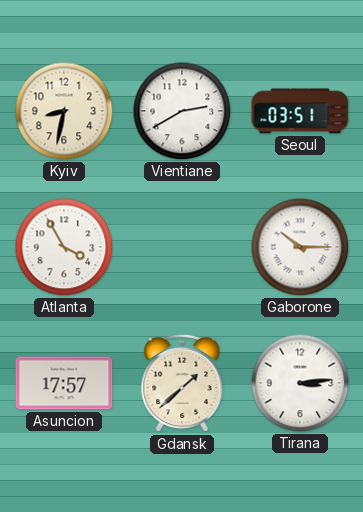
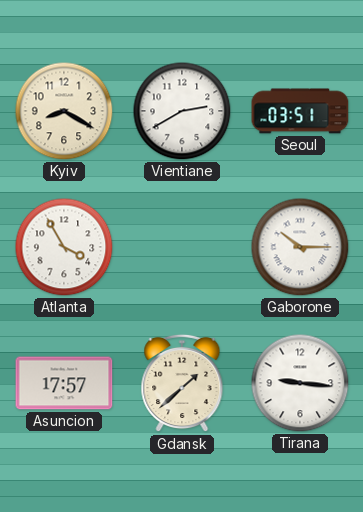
Kyiv: 8:32 -> 8:20 (64, 111)
Tirana: 3:14 -> 9:16 (300, 383)
